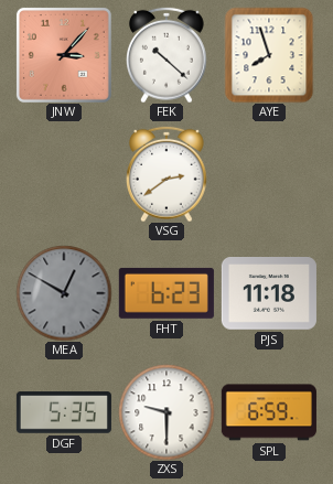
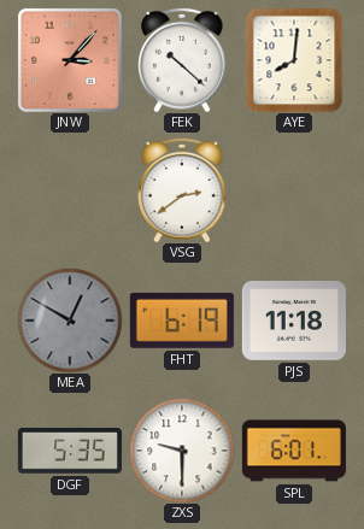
AYE: 7:57 -> 8:01 (294, 60)
FHT: 6:23 -> 6:19 (182, 321)
SPL: 6:59 -> 6:01 (294, 451)
